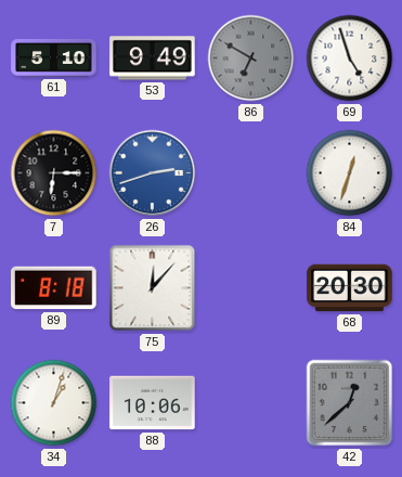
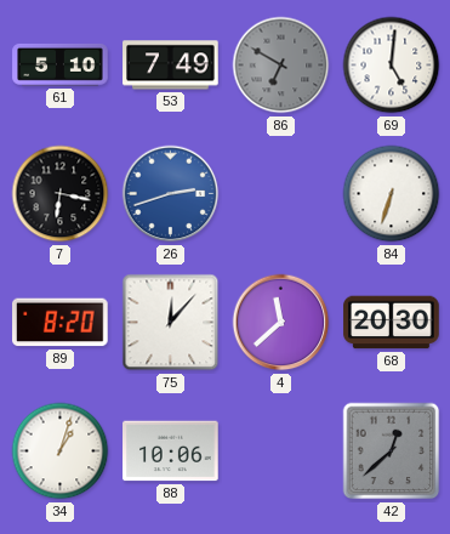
53: 9:49 -> 7:49 (171, 66)
69: 4:57 -> 5:01 (392, 66)
7: 6:15 -> 6:17 (61, 194)
84: 12:33 -> 6:33 (392, 194)
89: 8:18 -> 8:20 (61, 323)
4: none -> 11:38 (281, 323)
